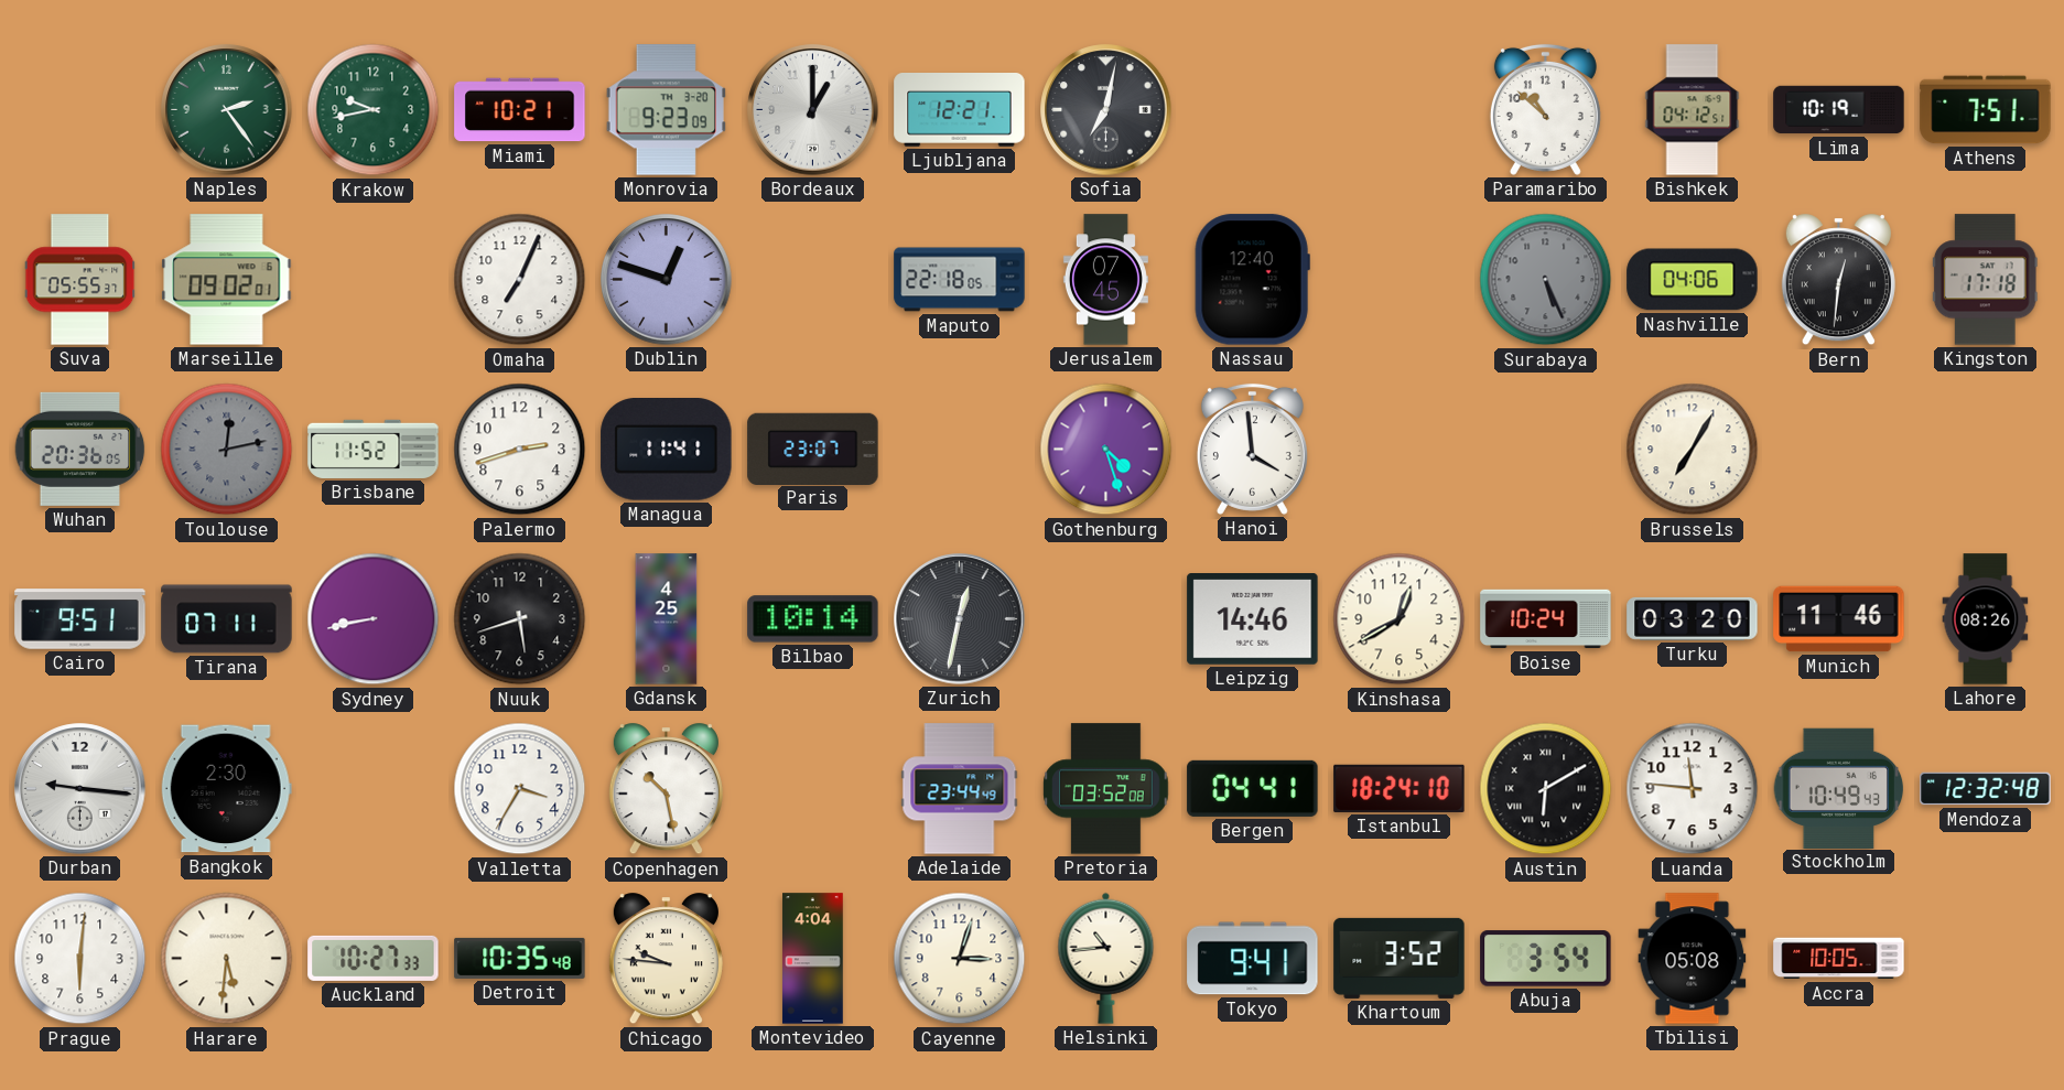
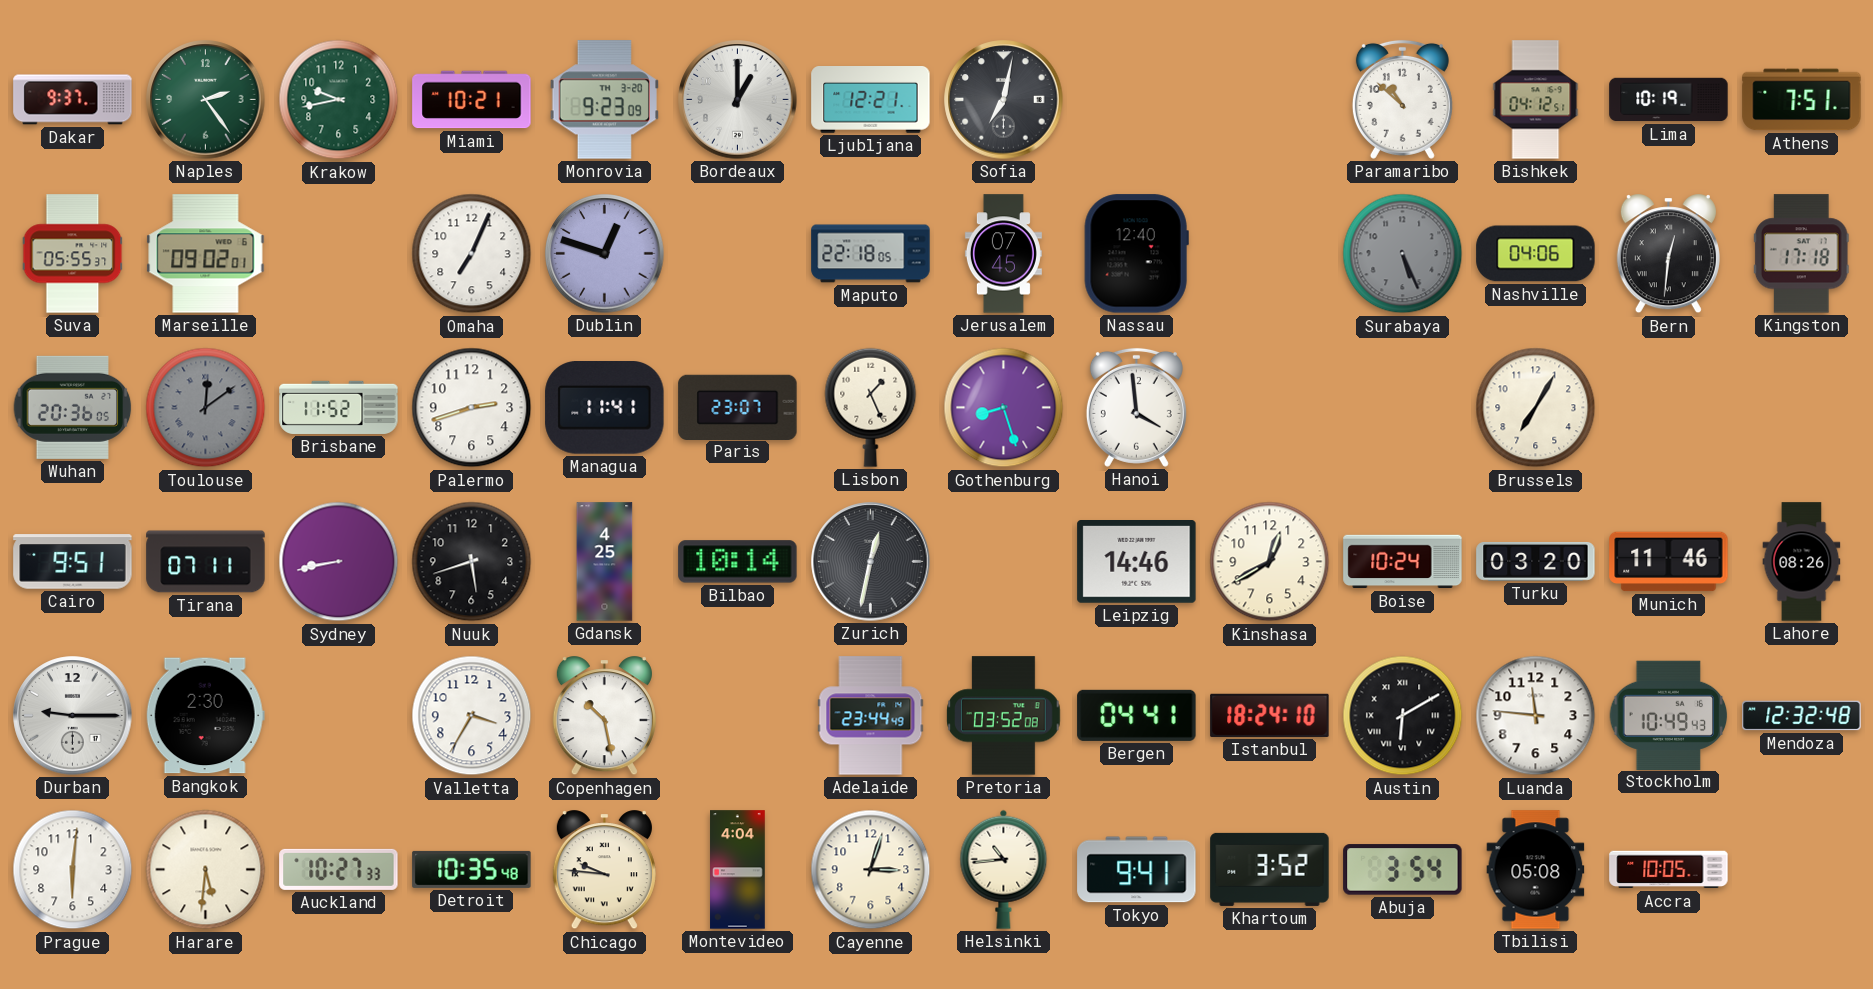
Dakar: none -> 9:37 (73, 100)
Toulouse: 12:13 -> 12:09 (206, 408)
Lisbon: none -> 1:26 (871, 407)
Gothenburg: 4:27 -> 8:27 (1004, 408)
Durban: 9:16 -> 9:15 (73, 716)
